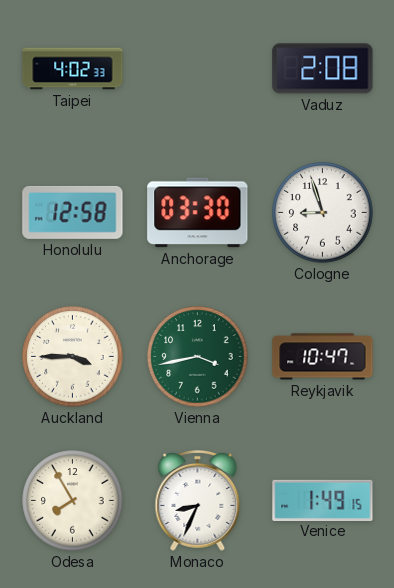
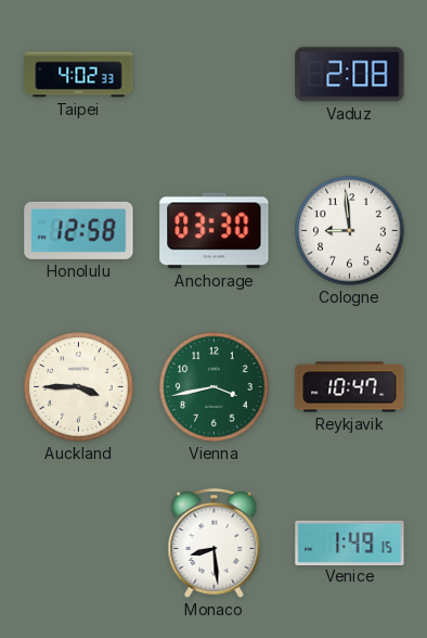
Cologne: 8:57 -> 8:59 (350, 231)
Odesa: 7:55 -> none (73, 501)
Monaco: 8:34 -> 8:29 (215, 543)
